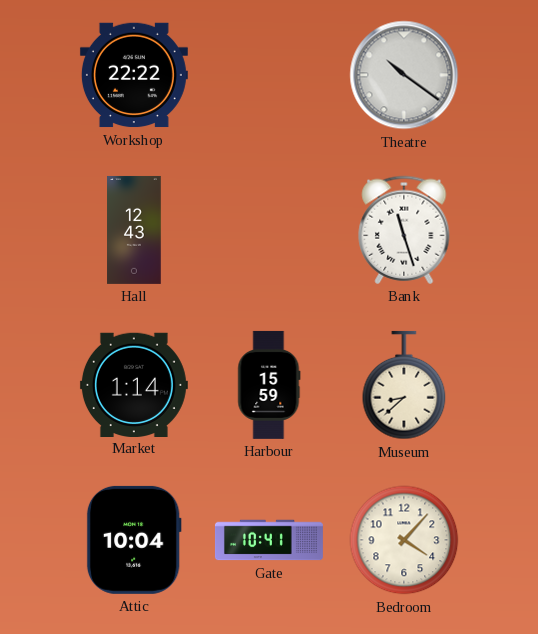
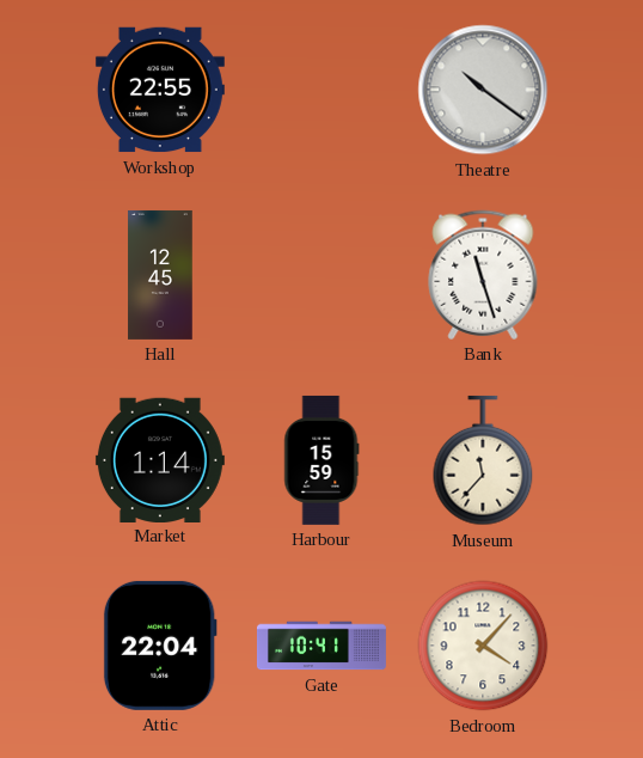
Workshop: 22:22 -> 22:55 (160, 90)
Hall: 12:43 -> 12:45 (160, 275)
Museum: 8:38 -> 11:37 (483, 460)
Attic: 10:04 -> 22:04 (160, 646)
